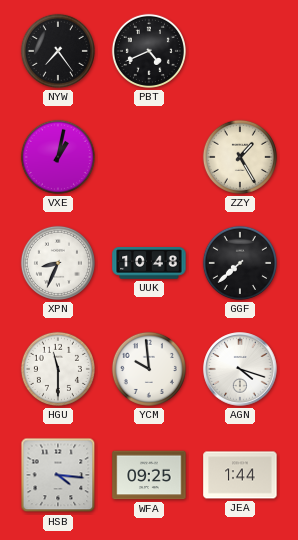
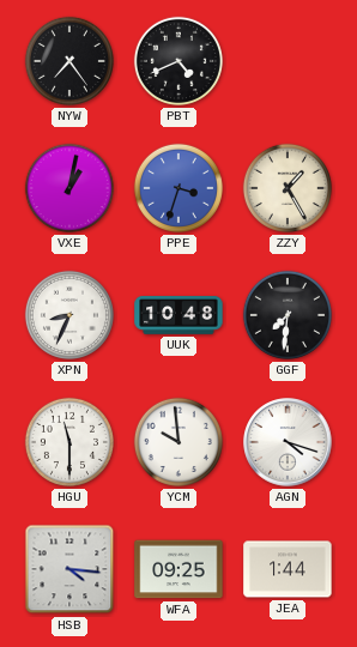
PPE: none -> 3:33 (179, 188)
GGF: 7:38 -> 7:31 (288, 315)
